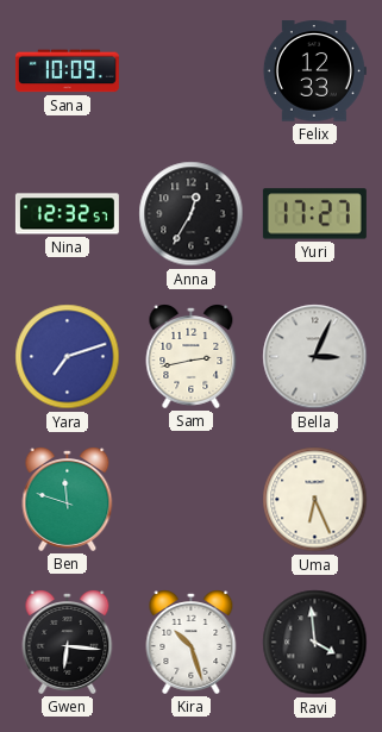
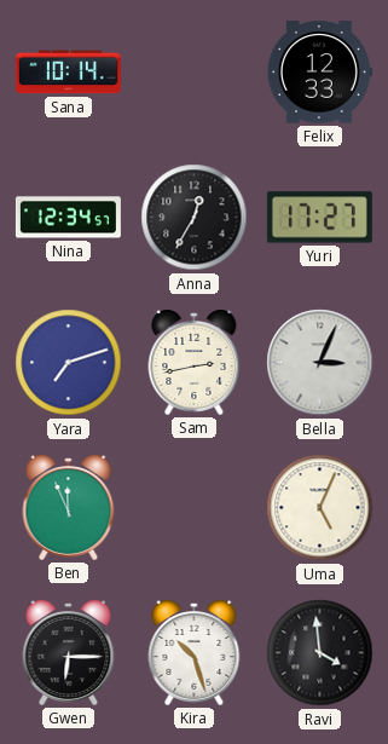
Sana: 10:09 -> 10:14 (68, 73)
Nina: 12:32 -> 12:34 (68, 218)
Ben: 11:48 -> 11:56 (69, 508)
Uma: 6:26 -> 5:04 (320, 508)
Gwen: 6:16 -> 6:15 (69, 653)
